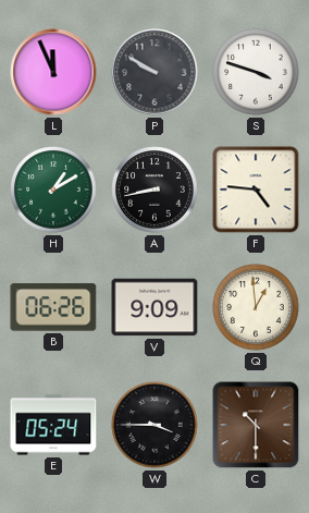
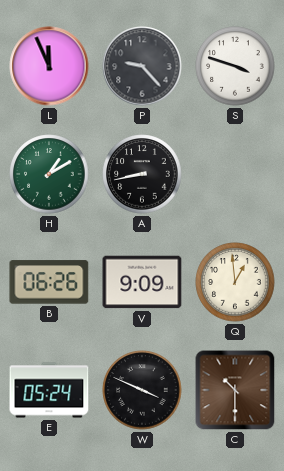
P: 9:50 -> 9:23 (142, 66)
F: 4:46 -> none (256, 190)
W: 3:45 -> 3:49 (142, 390)
